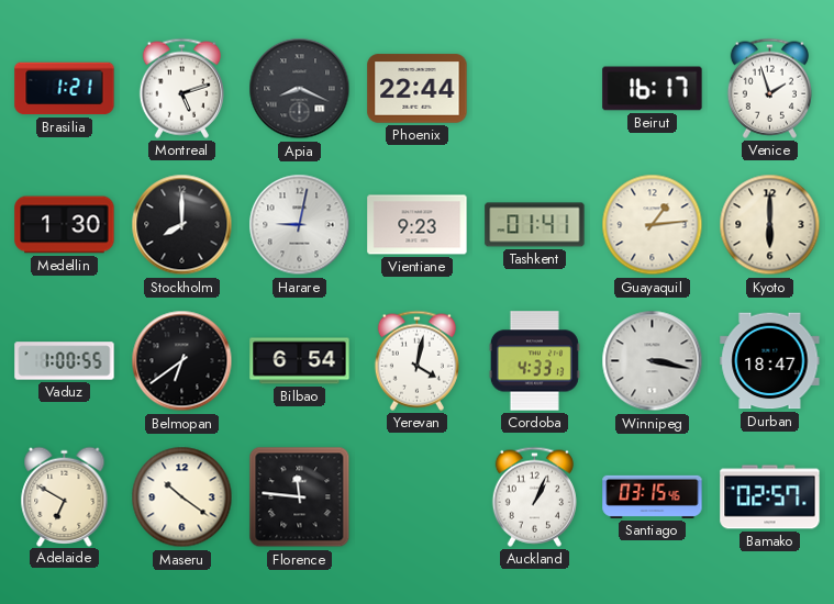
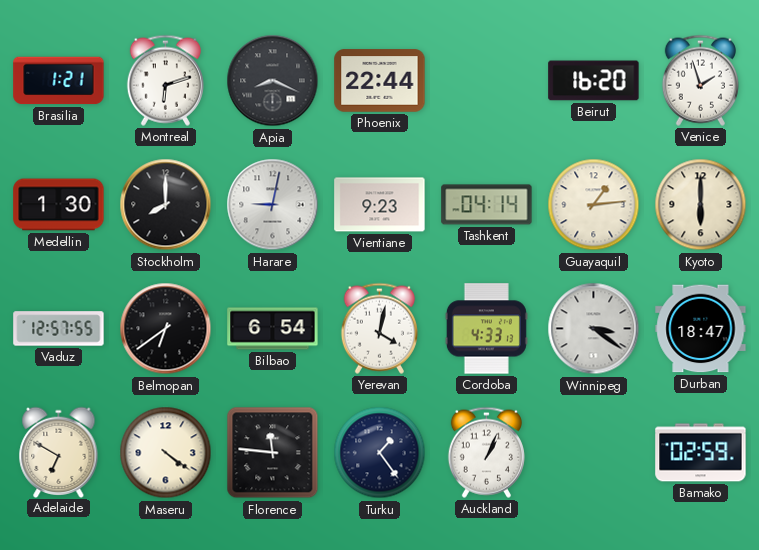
Montreal: 5:12 -> 6:12 (165, 80)
Beirut: 16:17 -> 16:20 (594, 81)
Tashkent: 01:41 -> 04:14 (487, 205)
Vaduz: 1:00 -> 12:57 (59, 329)
Winnipeg: 3:17 -> 3:21 (594, 329)
Maseru: 10:21 -> 4:21 (166, 453)
Turku: none -> 1:24 (380, 453)
Santiago: 03:15 -> none (653, 496)
Bamako: 02:57 -> 02:59 (701, 453)
